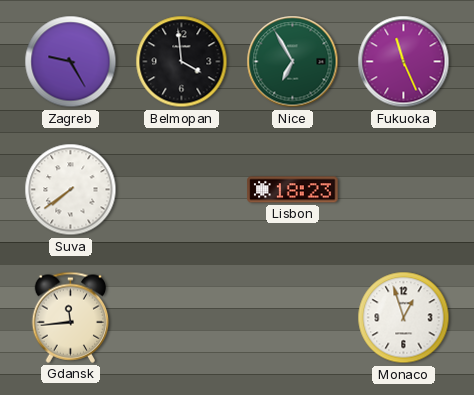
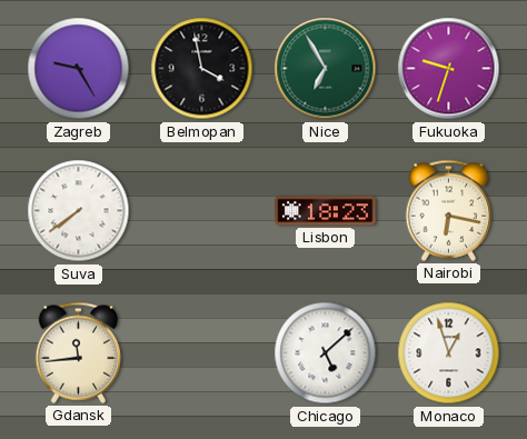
Belmopan: 3:59 -> 3:58 (202, 69)
Fukuoka: 11:26 -> 9:33 (449, 69)
Nairobi: none -> 6:17 (449, 210)
Chicago: none -> 5:08 (326, 353)
